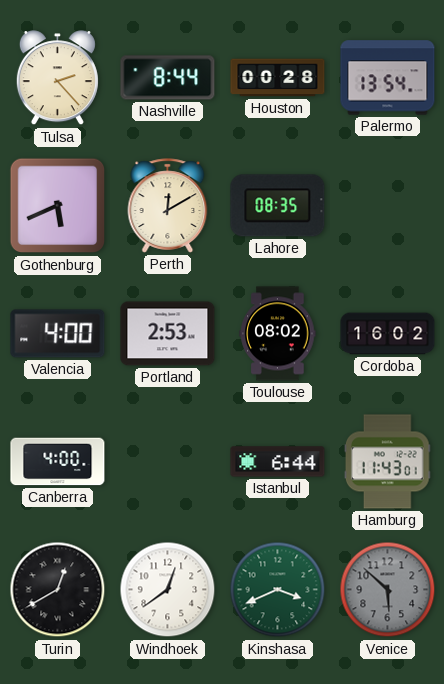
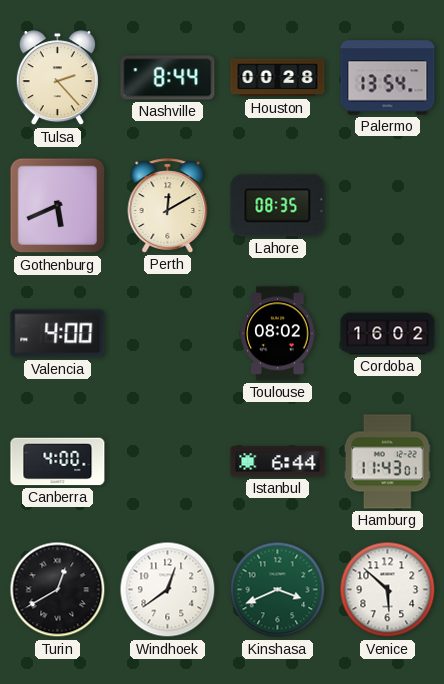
Portland: 2:53 -> none (168, 334)
Venice dial: grey -> white (388, 590)
